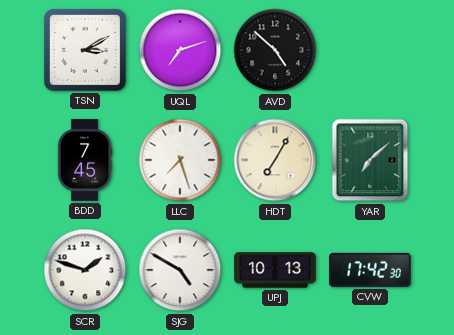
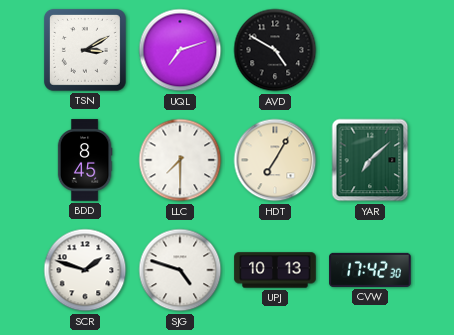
AVD: 4:52 -> 4:50 (275, 50)
BDD: 7:45 -> 8:45 (85, 160)
LLC: 7:27 -> 7:30 (180, 160)
SJG: 4:50 -> 4:48 (180, 270)
